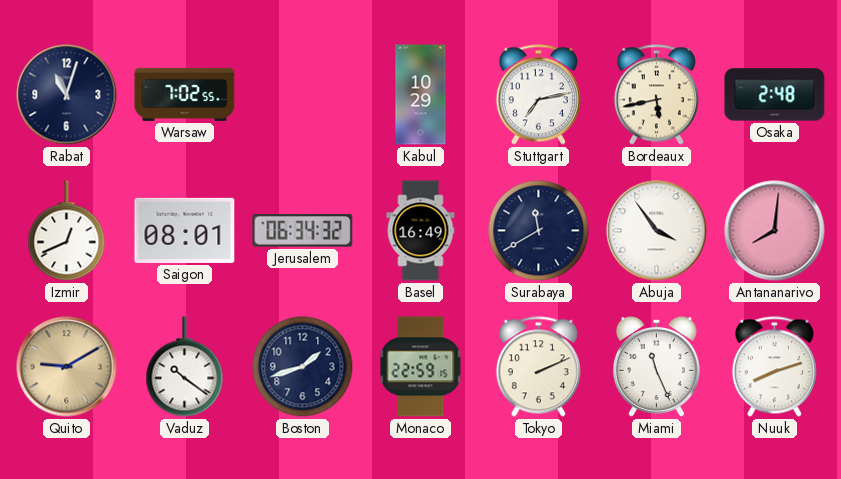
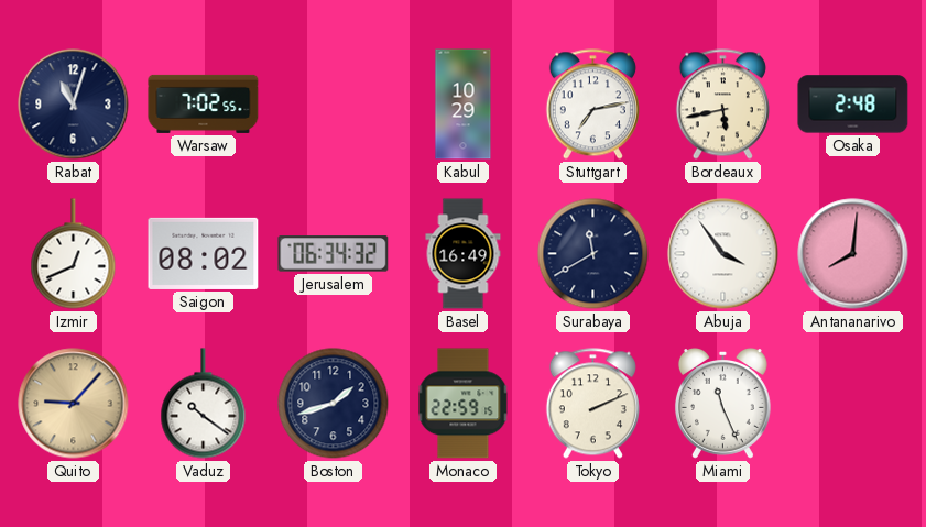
Saigon: 08:01 -> 08:02 (204, 253)
Quito: 9:10 -> 9:07 (74, 404)
Nuuk: 8:12 -> none (774, 367)
